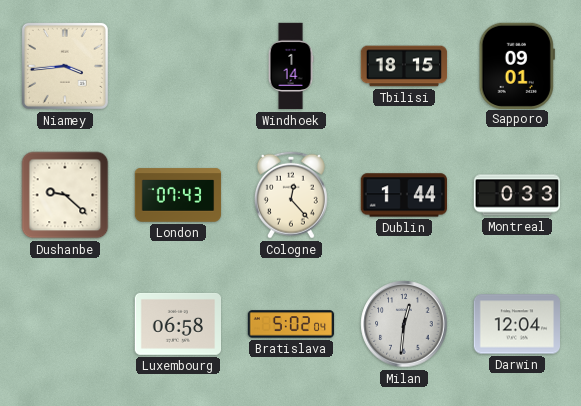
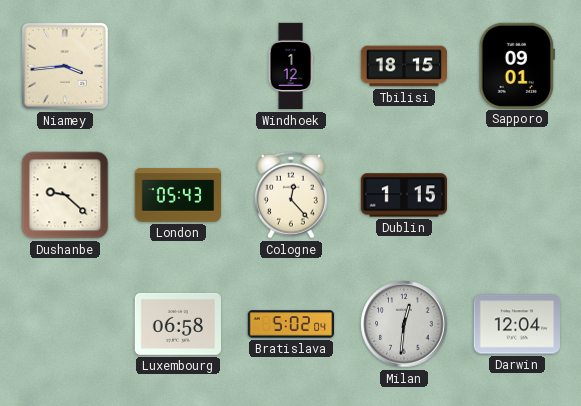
Windhoek: 1:14 -> 1:12 (291, 66)
London: 07:43 -> 05:43 (178, 195)
Dublin: 1:44 -> 1:15 (404, 195)
Montreal: 0:33 -> none (517, 195)
